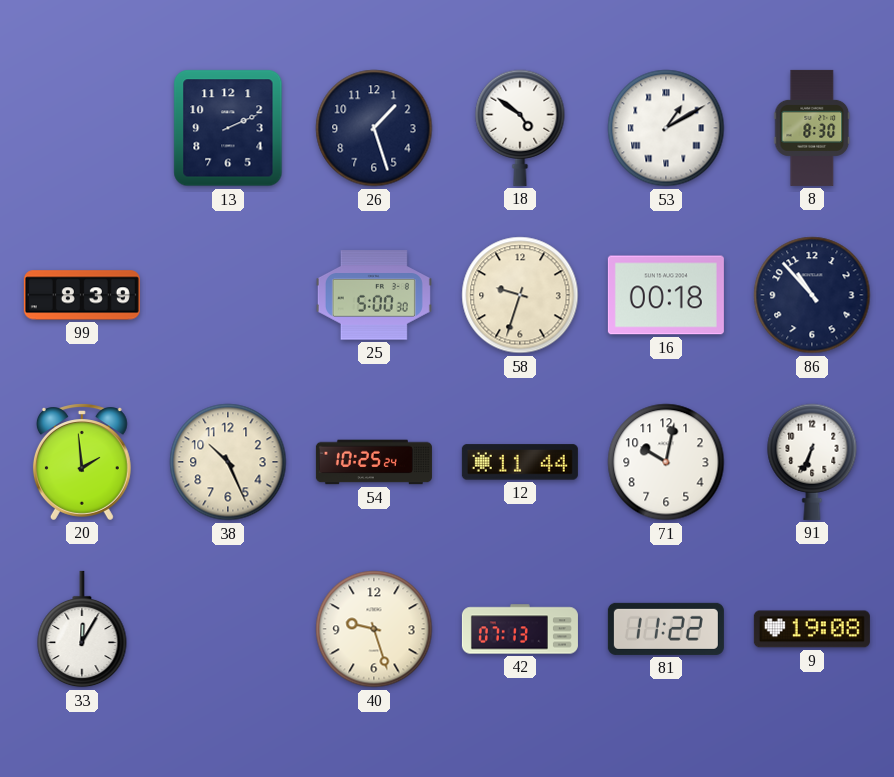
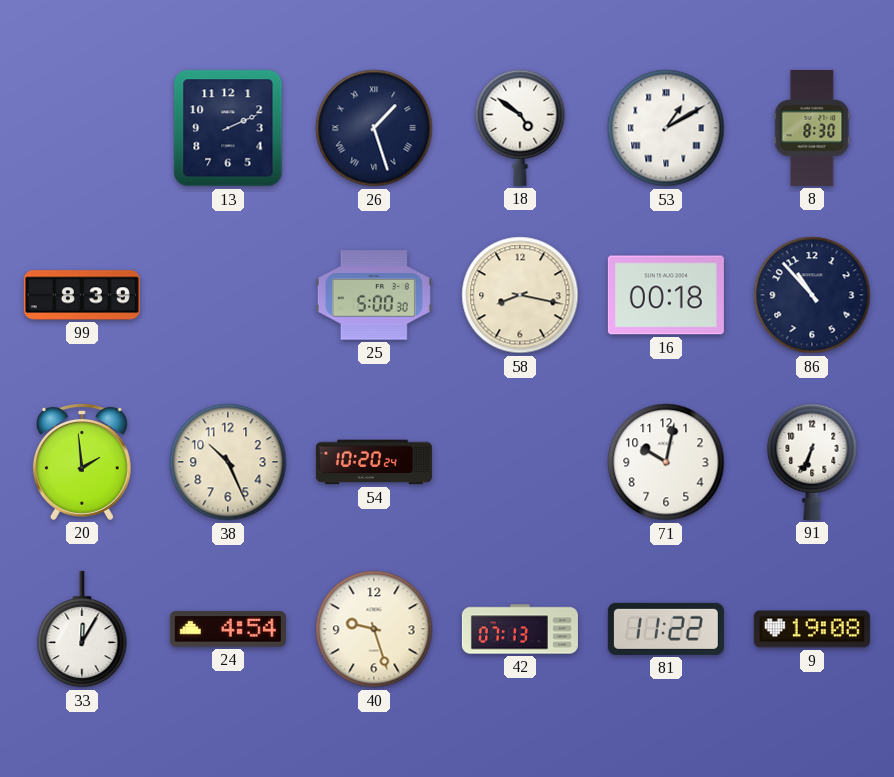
26 numerals: Arabic -> Roman (374, 128)
58: 9:33 -> 8:17 (520, 295)
54: 10:25 -> 10:20 (374, 462)
12: 11:44 -> none (520, 462)
24: none -> 4:54 (228, 629)
